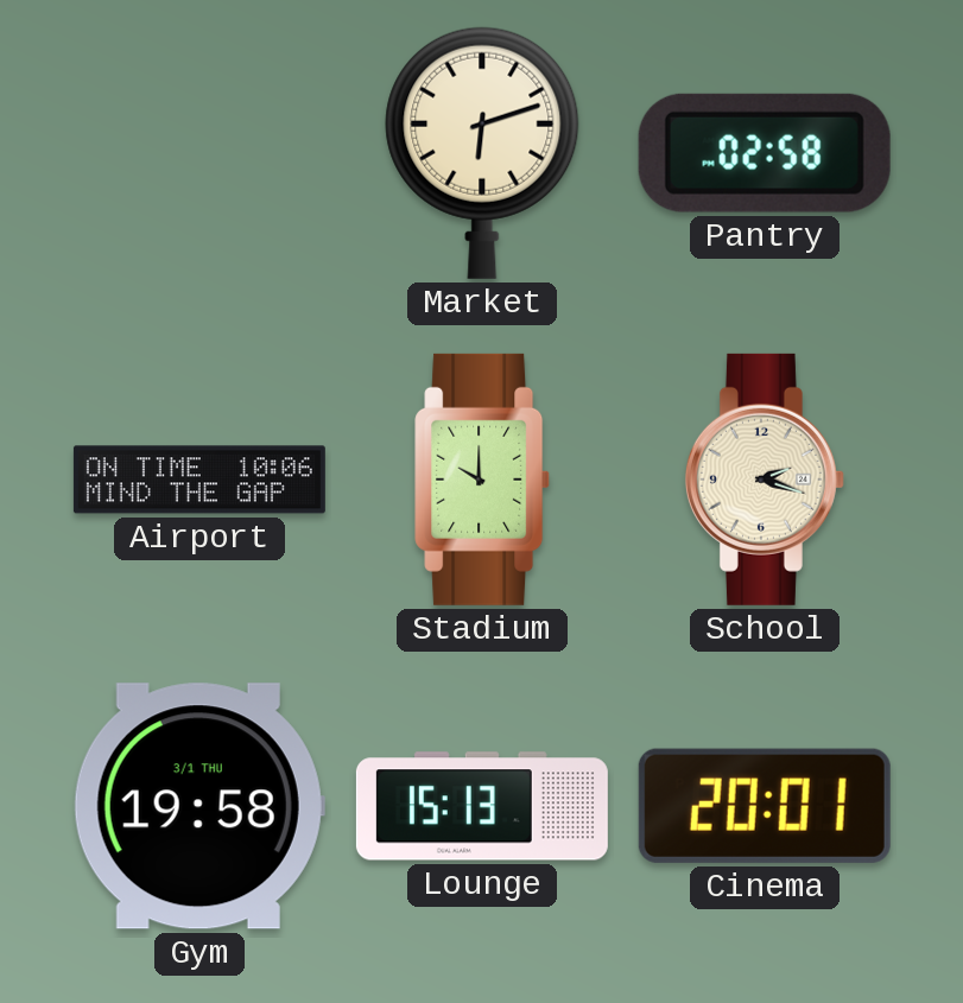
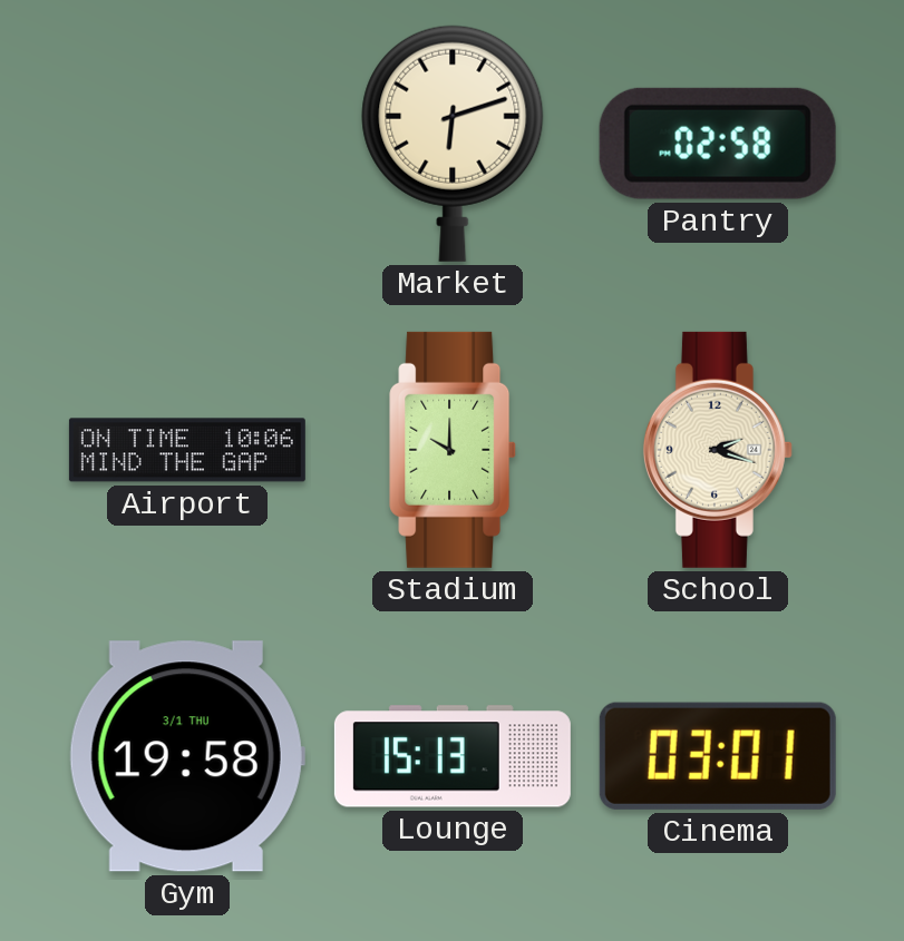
Cinema: 20:01 -> 03:01 (718, 756)
